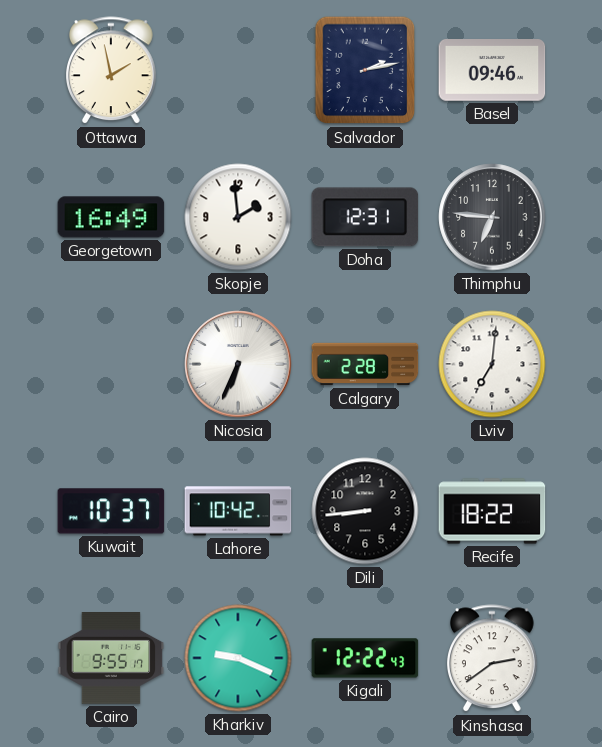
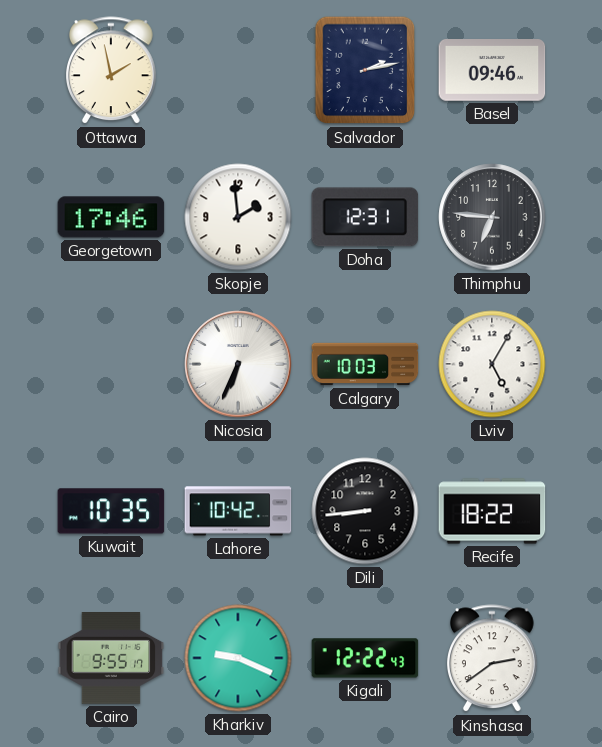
Georgetown: 16:49 -> 17:46 (111, 217)
Calgary: 2:28 -> 10:03 (365, 364)
Lviv: 7:01 -> 5:05 (492, 364)
Kuwait: 10:37 -> 10:35 (111, 511)
